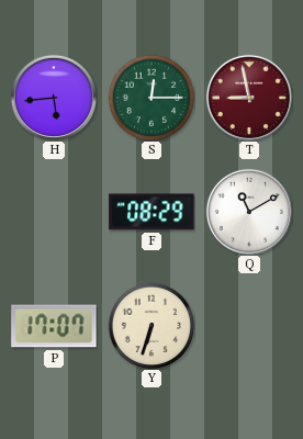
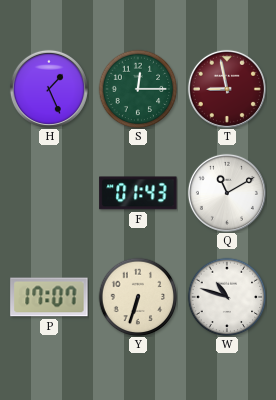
H: 5:44 -> 1:26 (49, 89)
F: 08:29 -> 01:43 (138, 193)
W: none -> 10:48 (227, 297)
